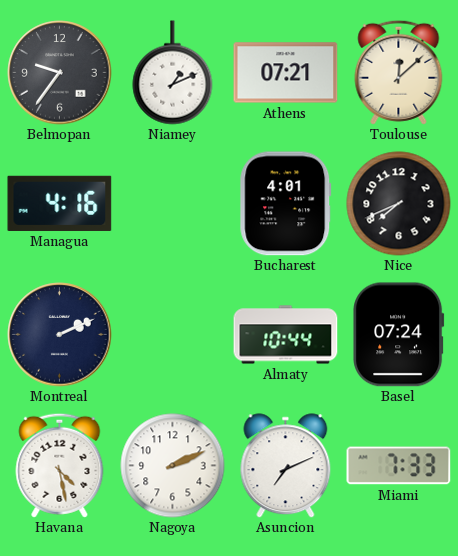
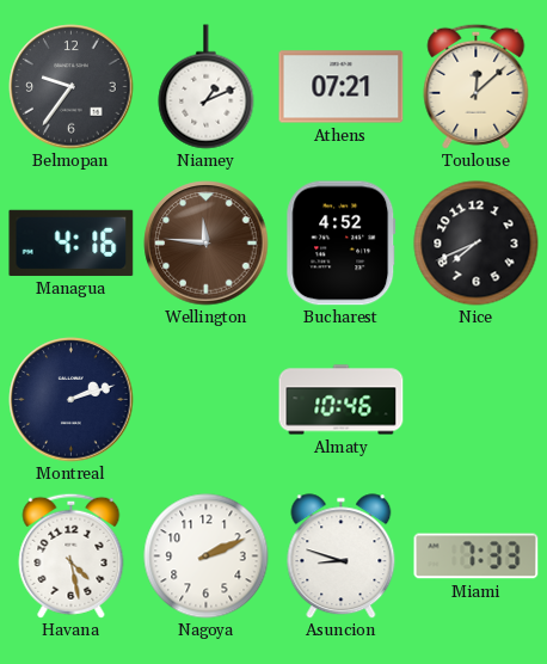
Wellington: none -> 11:46 (207, 244)
Bucharest: 4:01 -> 4:52 (342, 244)
Montreal: 2:11 -> 2:12 (72, 400)
Almaty: 10:44 -> 10:46 (342, 400)
Basel: 07:24 -> none (399, 335)
Asuncion: 7:11 -> 8:48 (342, 557)
